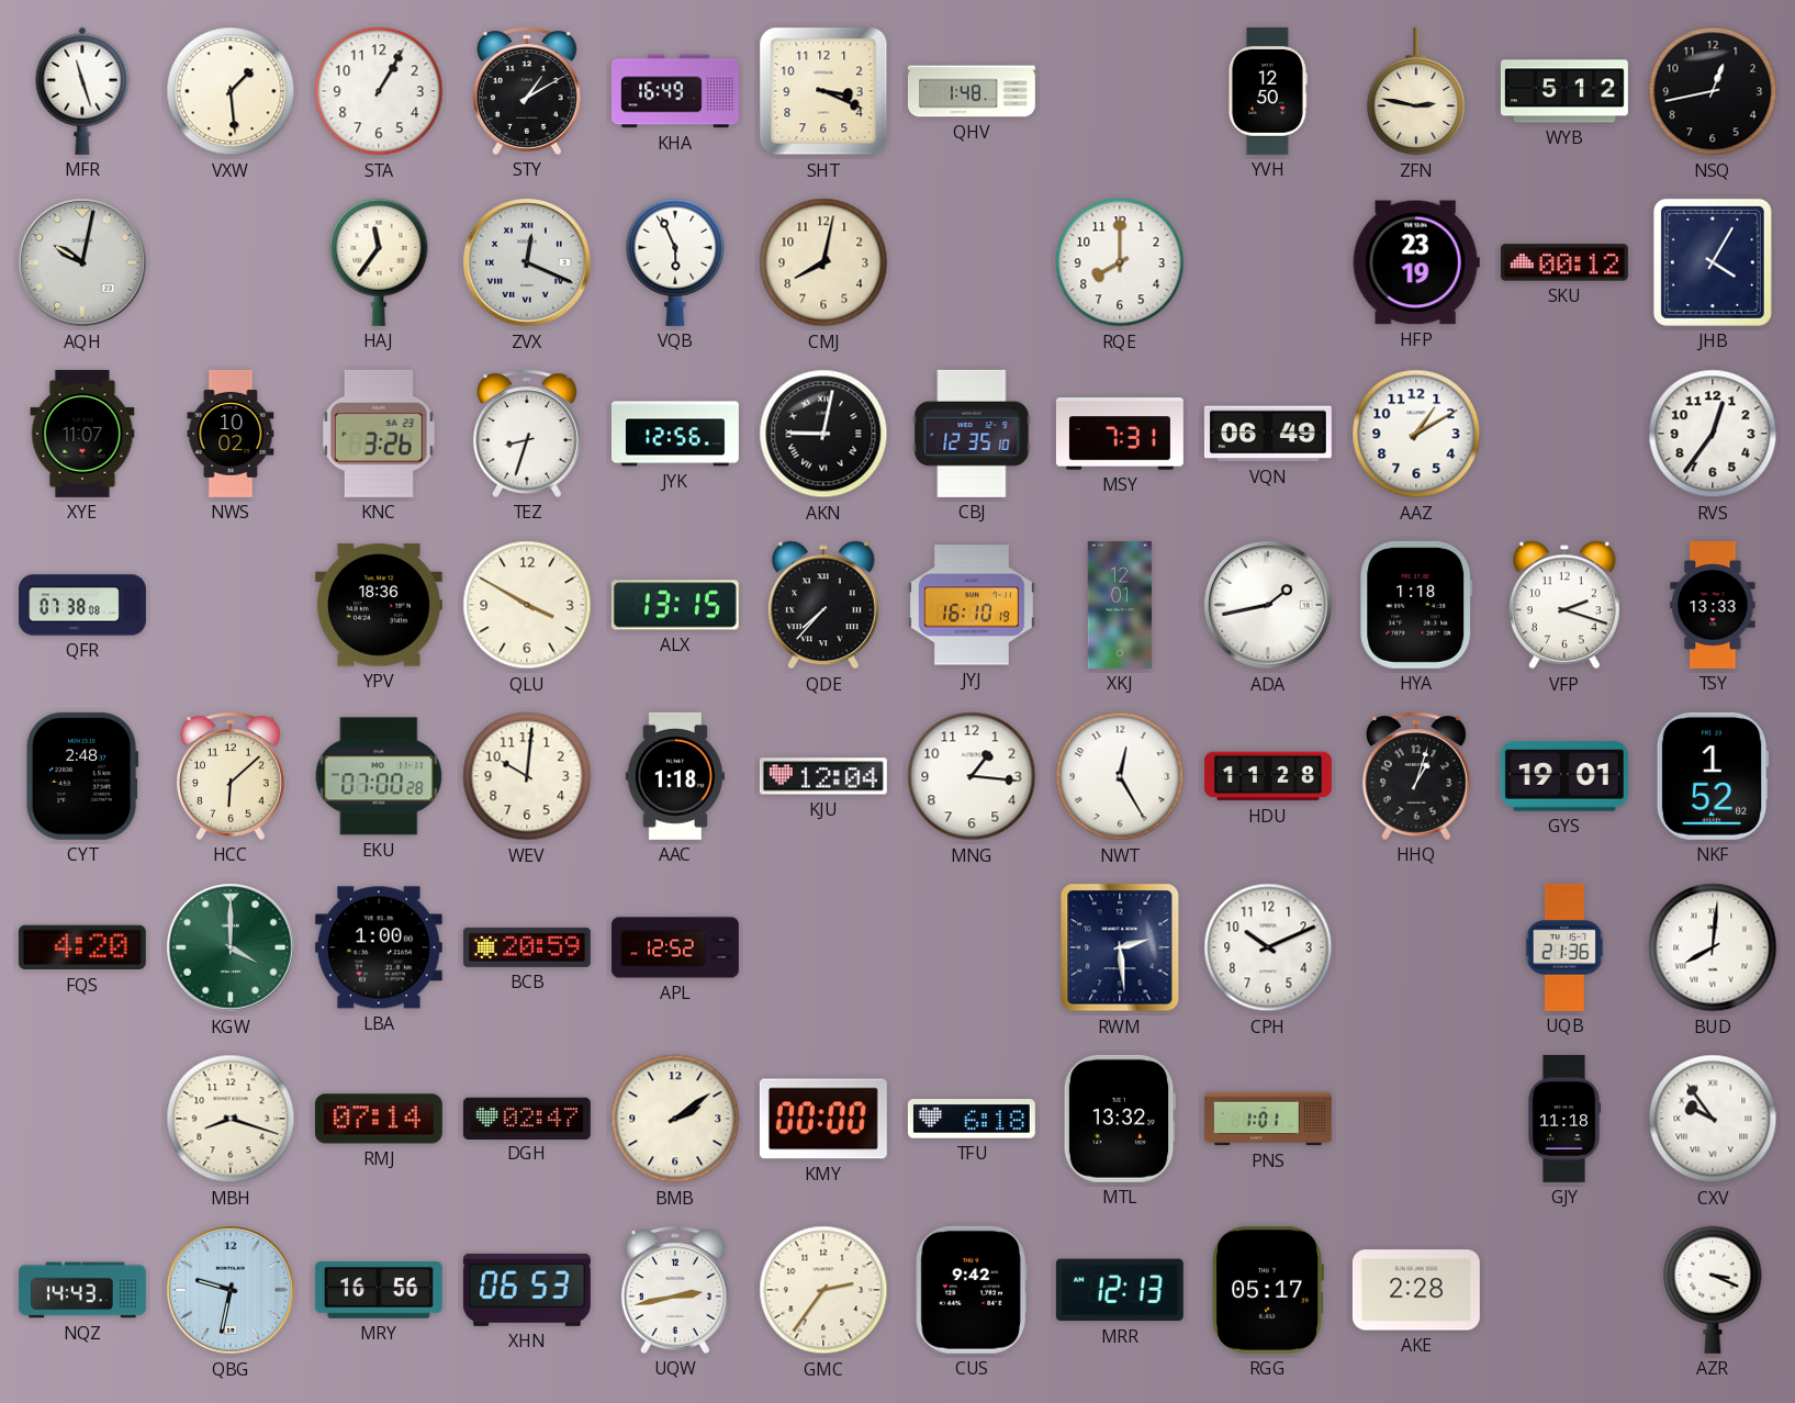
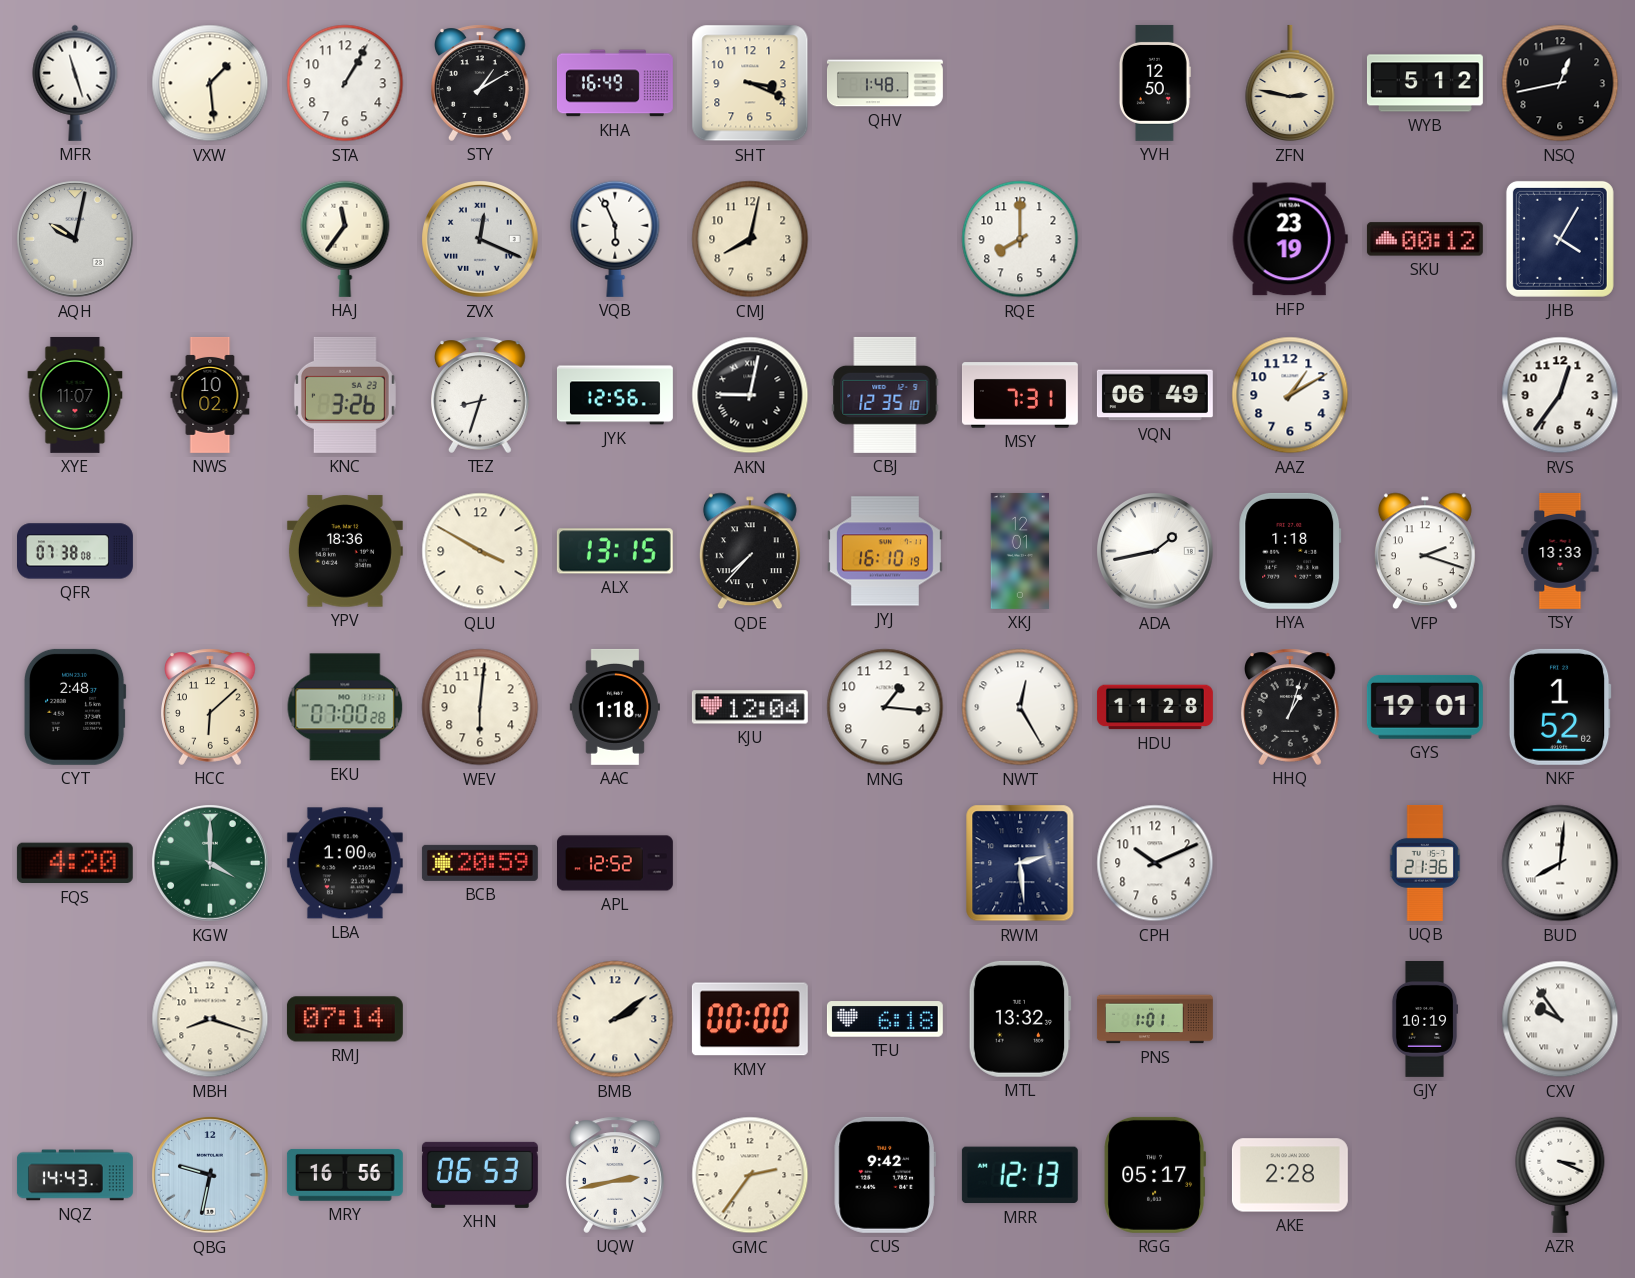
WEV: 10:01 -> 6:01 (480, 707)
DGH: 02:47 -> none (527, 1118)
GJY: 11:18 -> 10:19 (1424, 1019)
